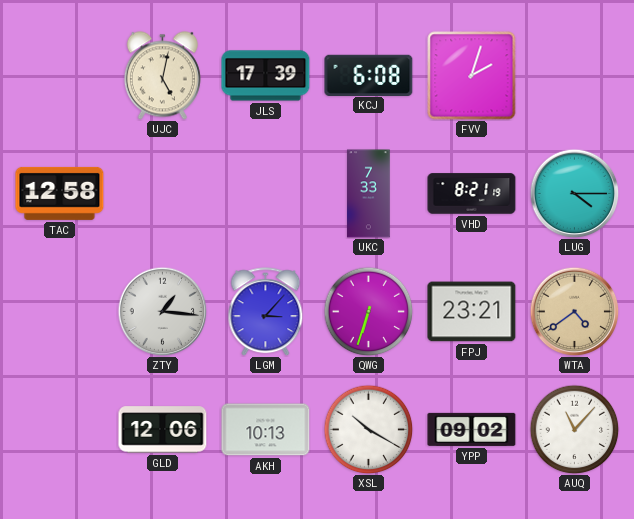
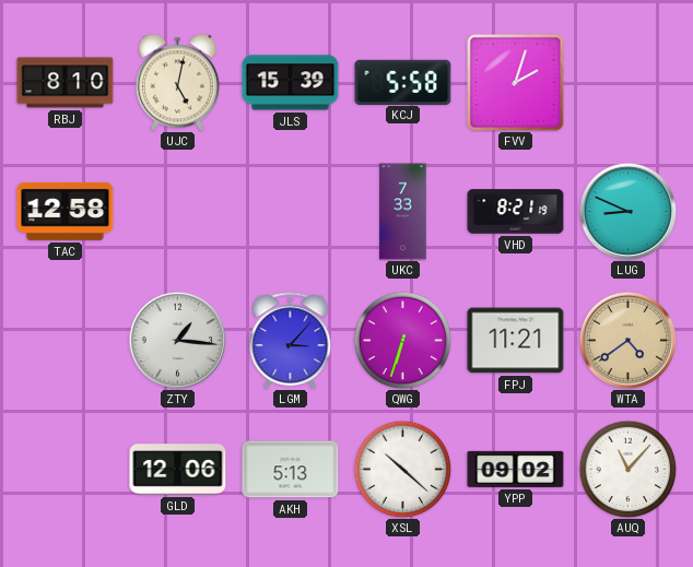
RBJ: none -> 8:10 (66, 83)
JLS: 17:39 -> 15:39 (291, 83)
KCJ: 6:08 -> 5:58 (403, 82)
LUG: 4:15 -> 8:49 (627, 211)
FPJ: 23:21 -> 11:21 (516, 341)
AKH: 10:13 -> 5:13 (291, 470)
XSL: 10:20 -> 10:22 (402, 469)
